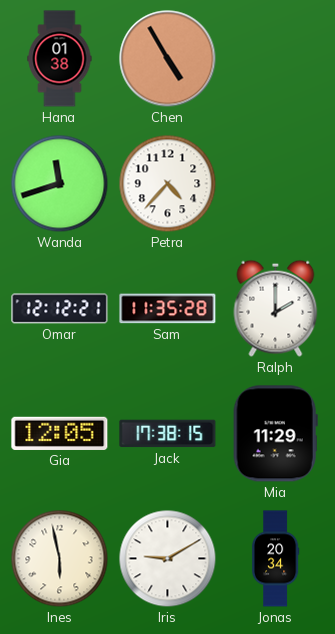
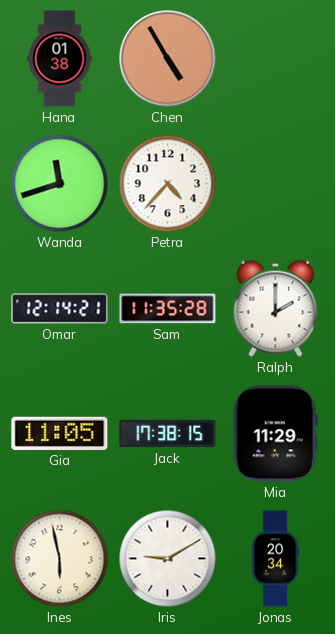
Omar: 12:12 -> 12:14 (60, 309)
Gia: 12:05 -> 11:05 (60, 433)
